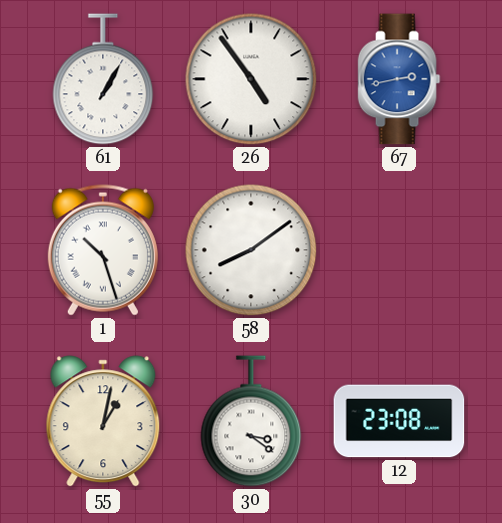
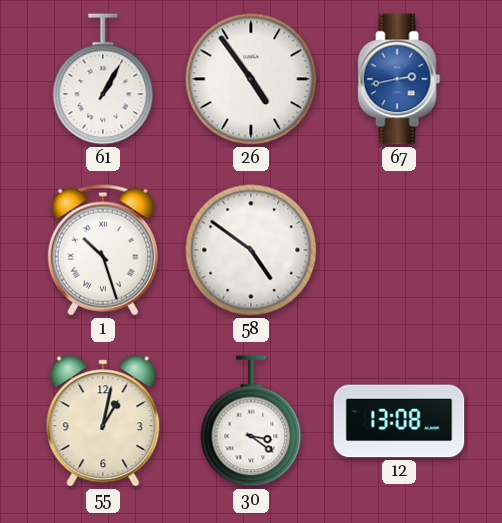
58: 8:09 -> 4:51 (251, 250)
12: 23:08 -> 13:08 (399, 421)
